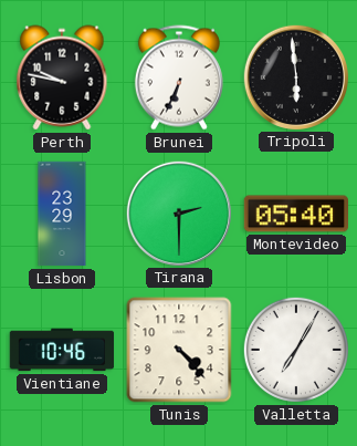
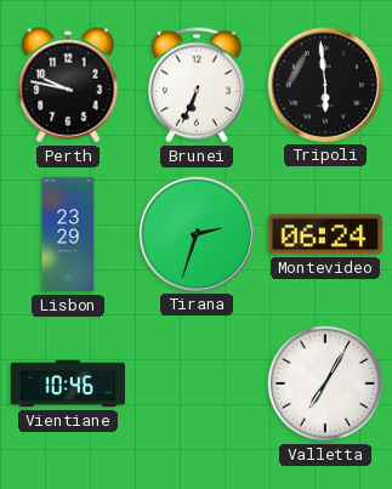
Tirana: 2:30 -> 2:33 (195, 233)
Montevideo: 05:40 -> 06:24 (324, 234)
Tunis: 4:23 -> none (179, 350)
